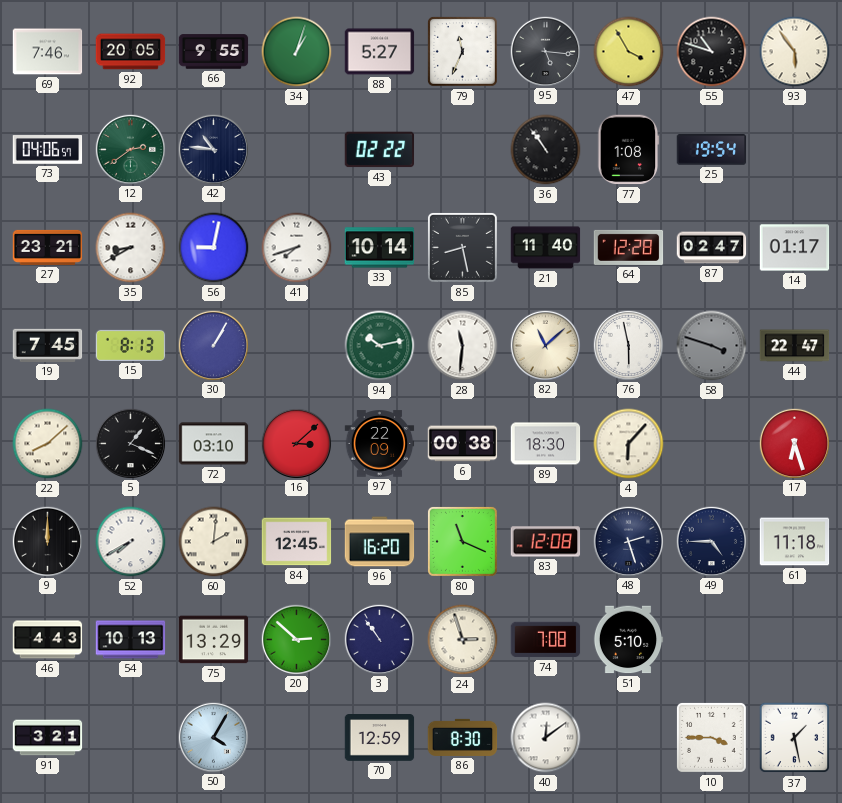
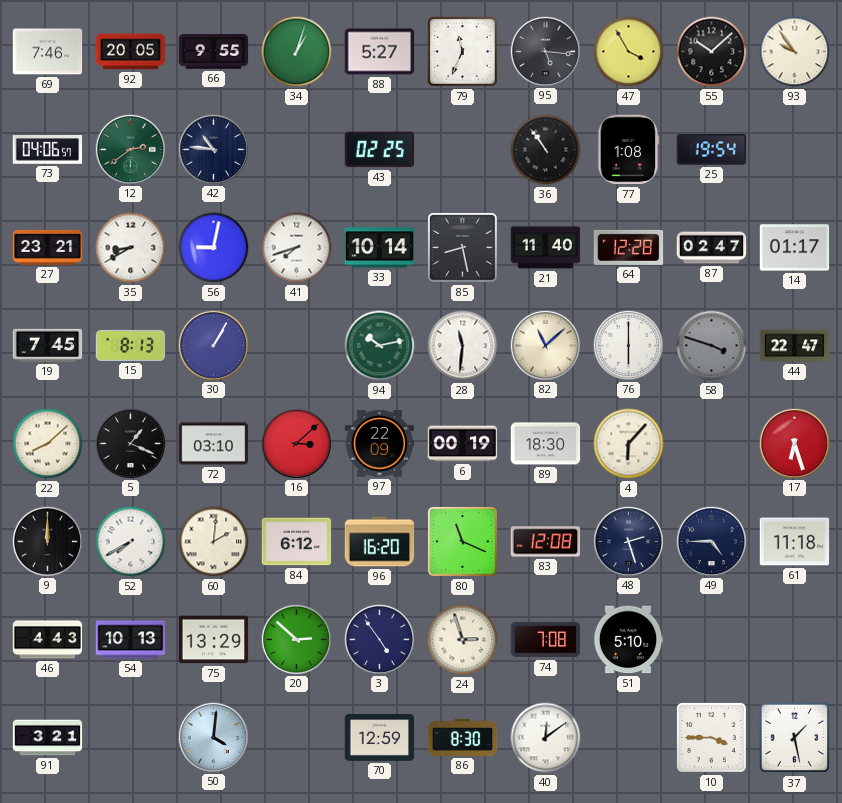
55: 10:48 -> 10:08 (712, 52)
93: 5:54 -> 9:54 (795, 52)
43: 02:22 -> 02:25 (380, 150)
76: 5:58 -> 6:00 (628, 345)
6: 00:38 -> 00:19 (463, 444)
84: 12:45 -> 6:12 (297, 542)
3: 10:54 -> 4:54 (379, 639)
50: 4:05 -> 4:01 (213, 737)
